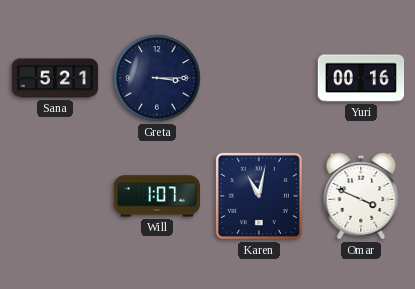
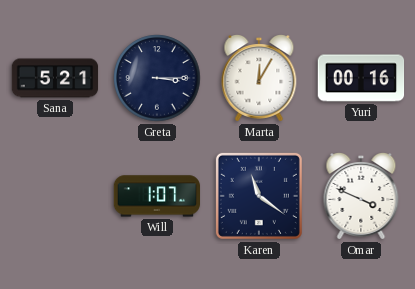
Marta: none -> 12:05 (259, 79)
Karen: 11:02 -> 11:21 (259, 196)
